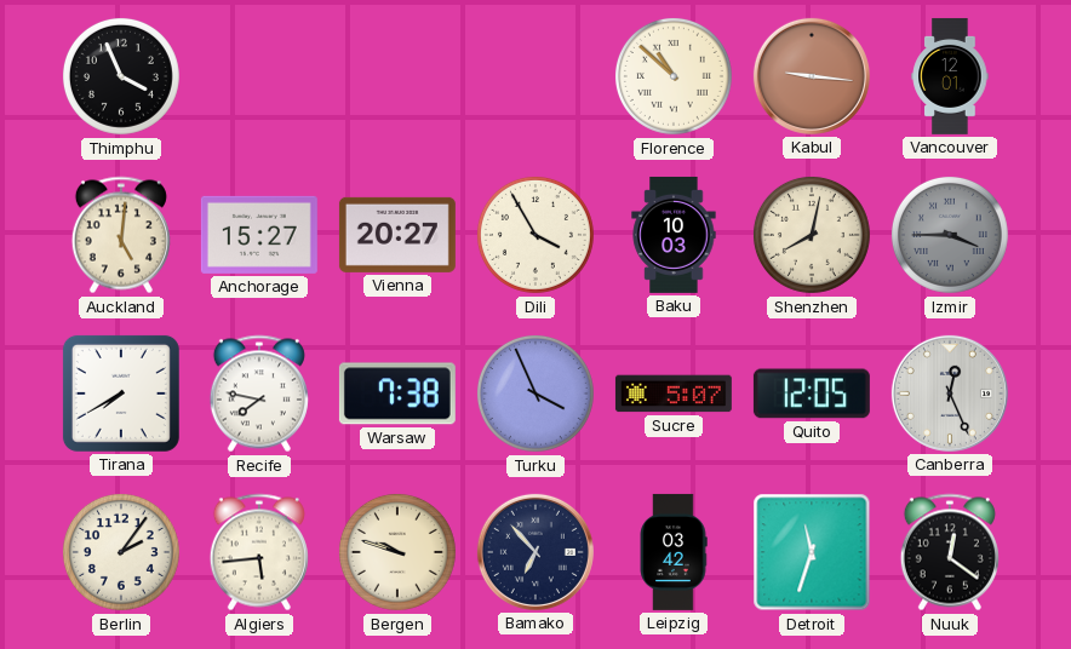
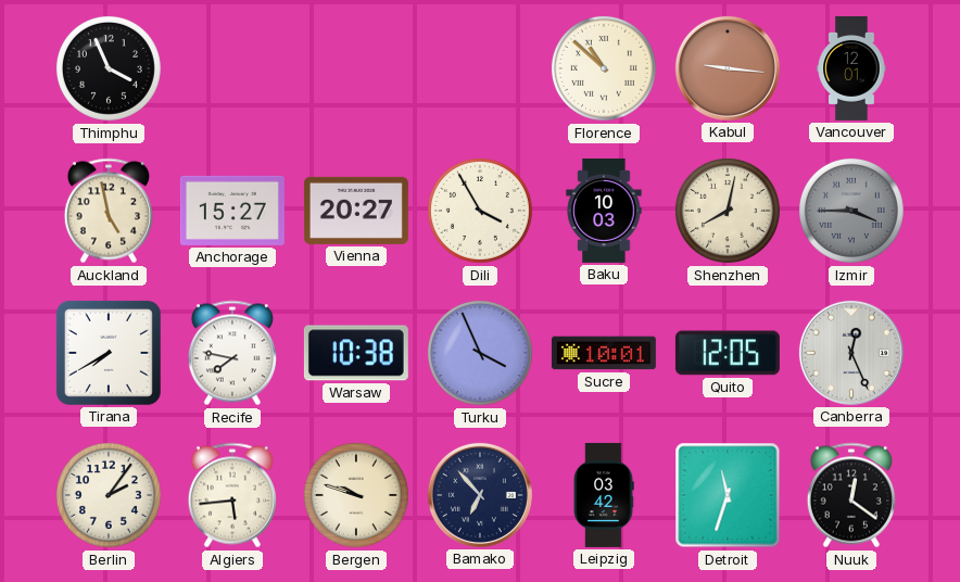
Auckland: 5:01 -> 4:58 (109, 211)
Warsaw: 7:38 -> 10:38 (356, 353)
Sucre: 5:07 -> 10:01 (604, 353)
